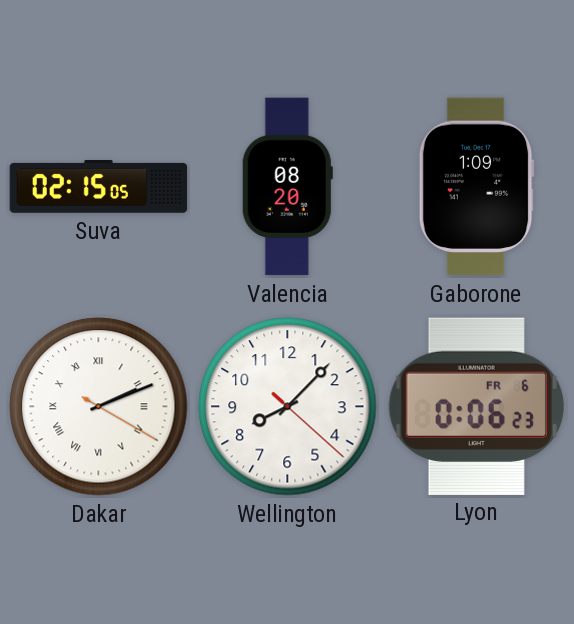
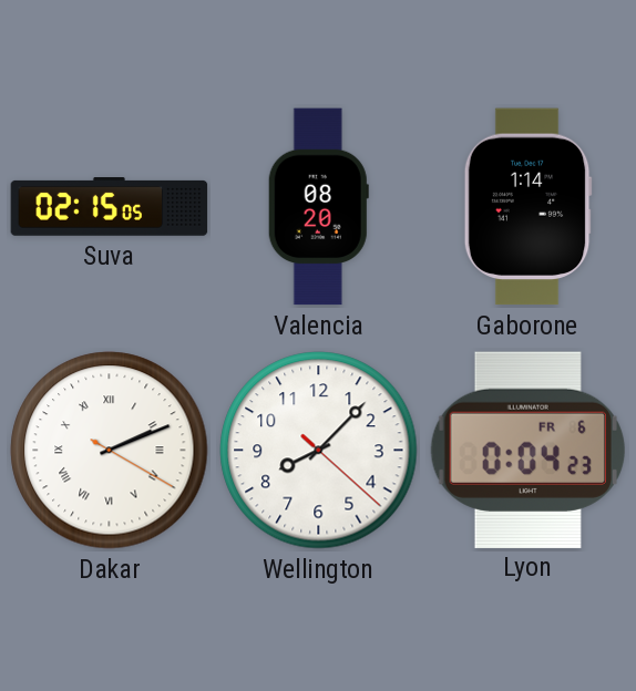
Gaborone: 1:09 -> 1:14 (527, 207)
Lyon: 0:06 -> 0:04 (527, 450)
